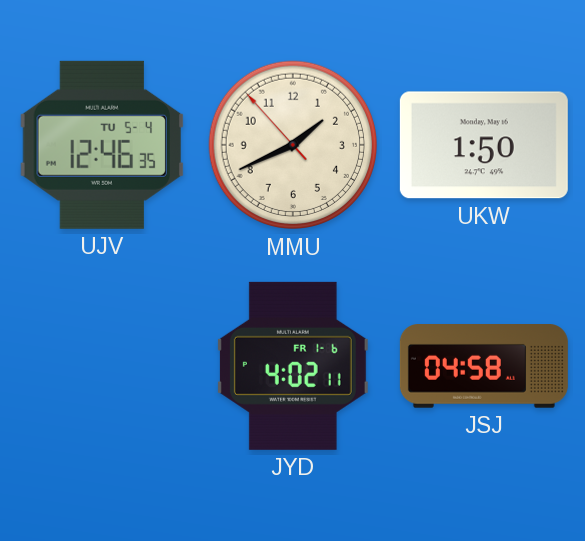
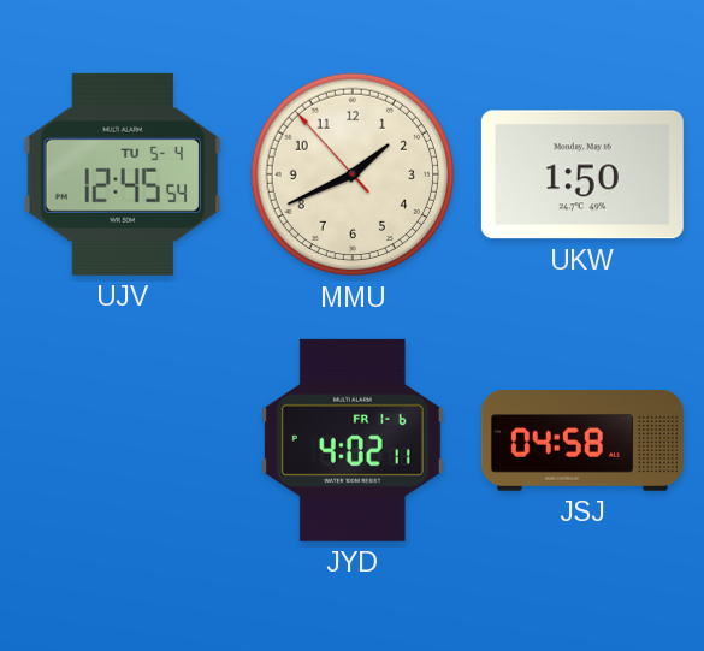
UJV: 12:46 -> 12:45 (122, 174)
